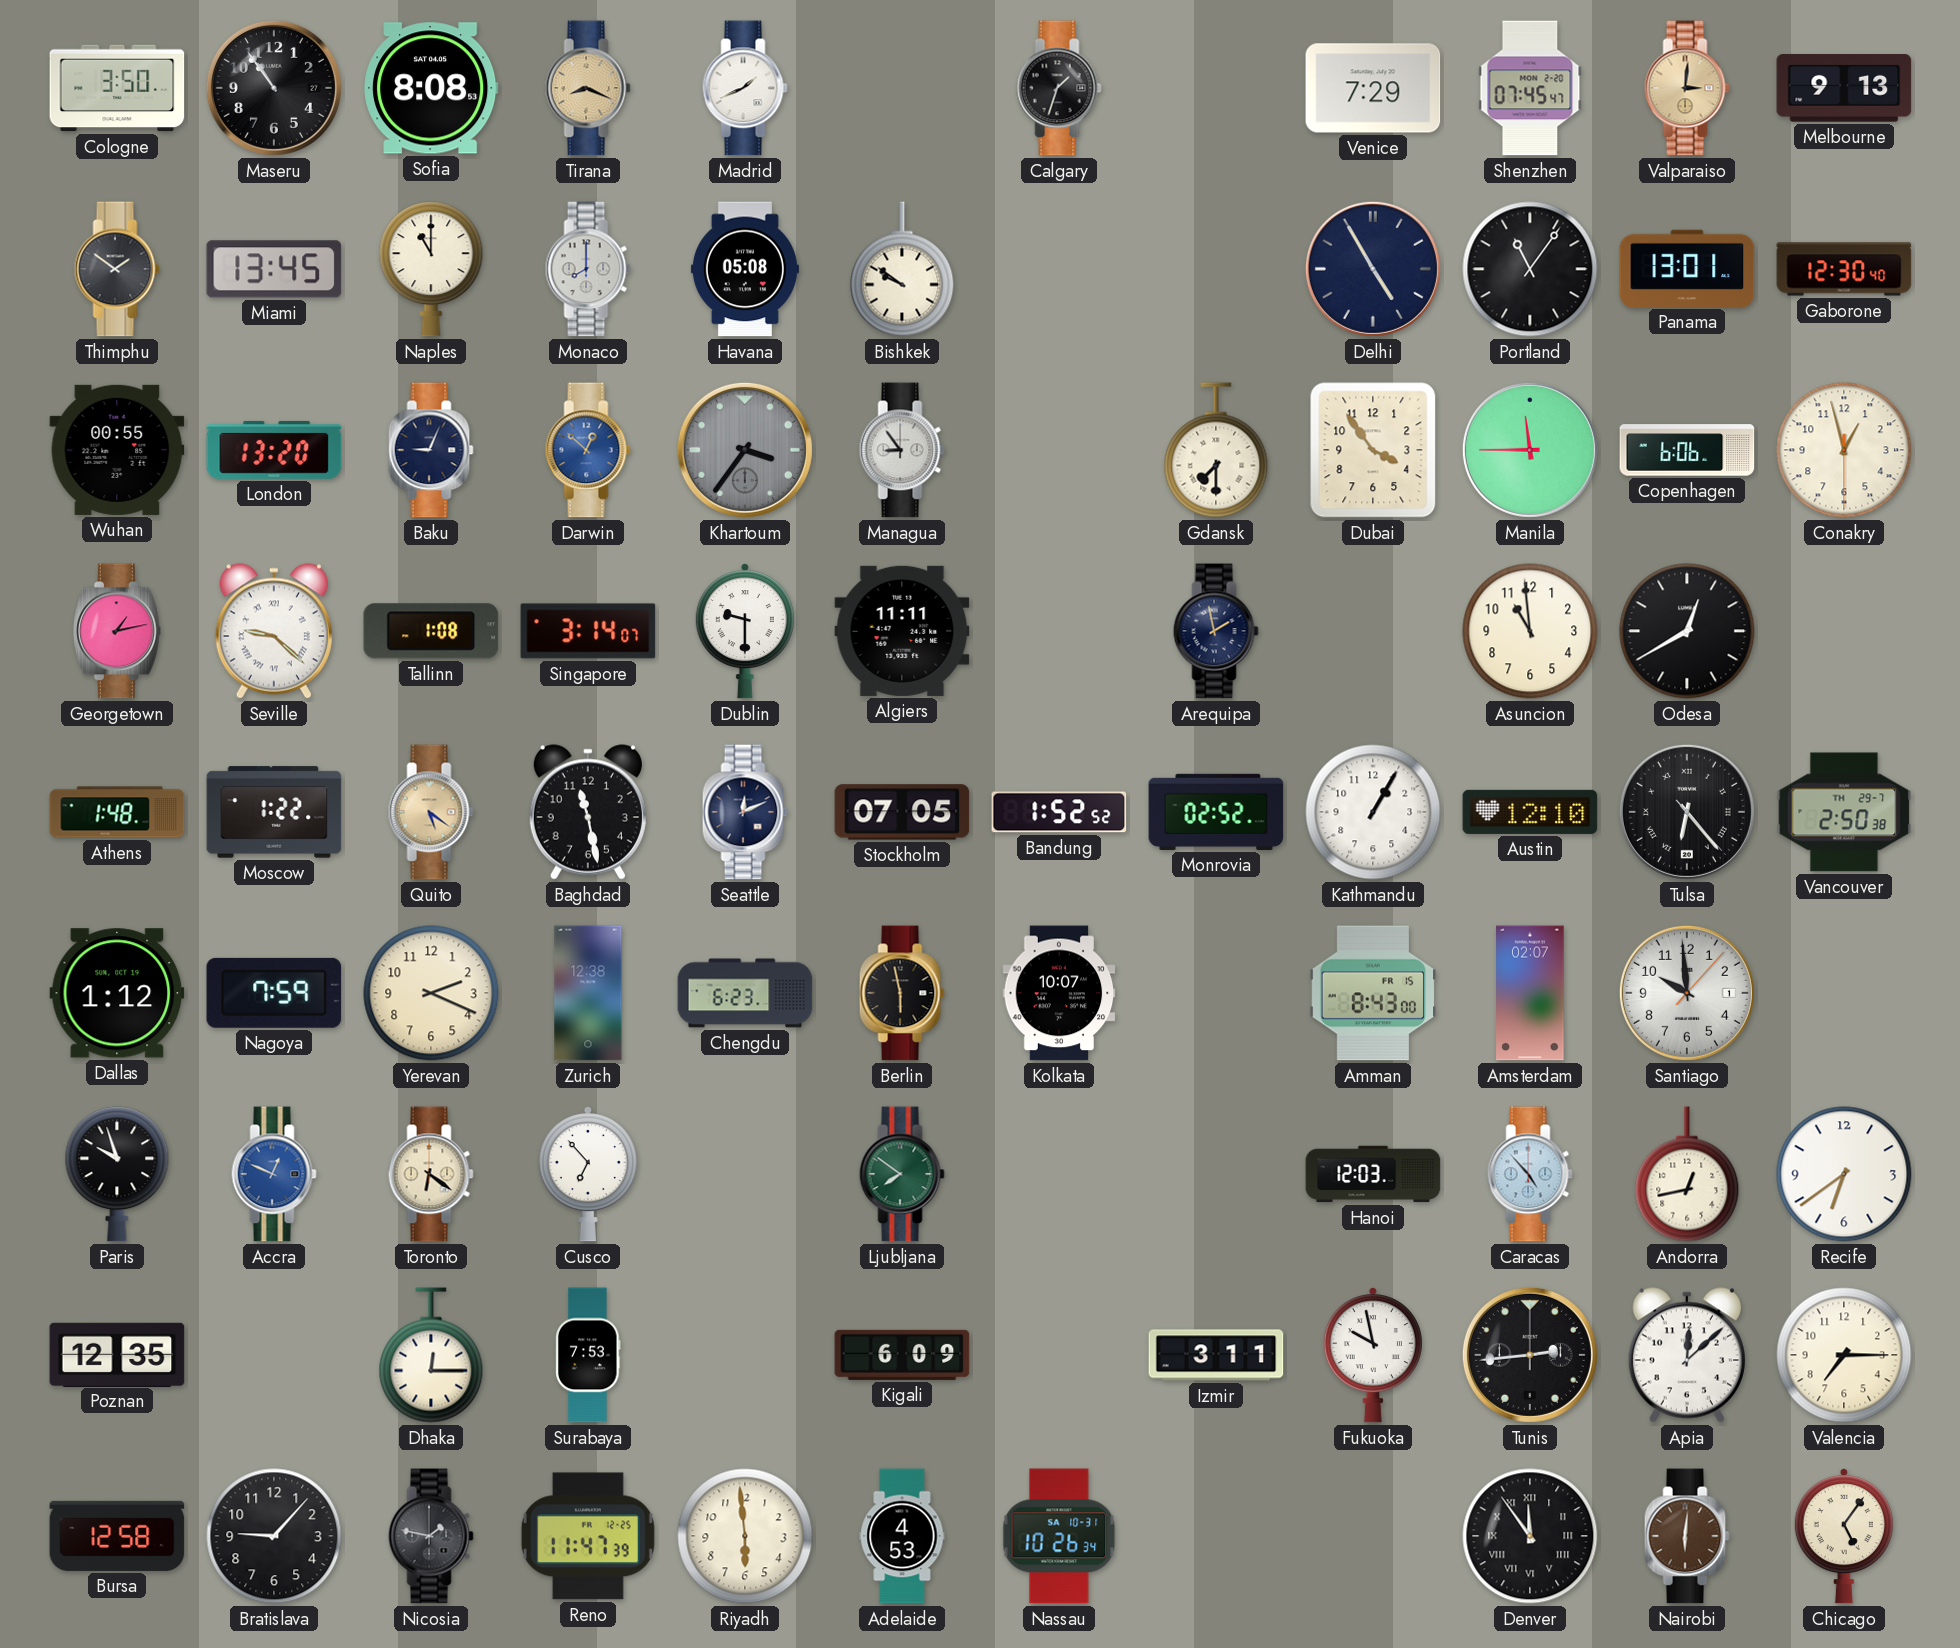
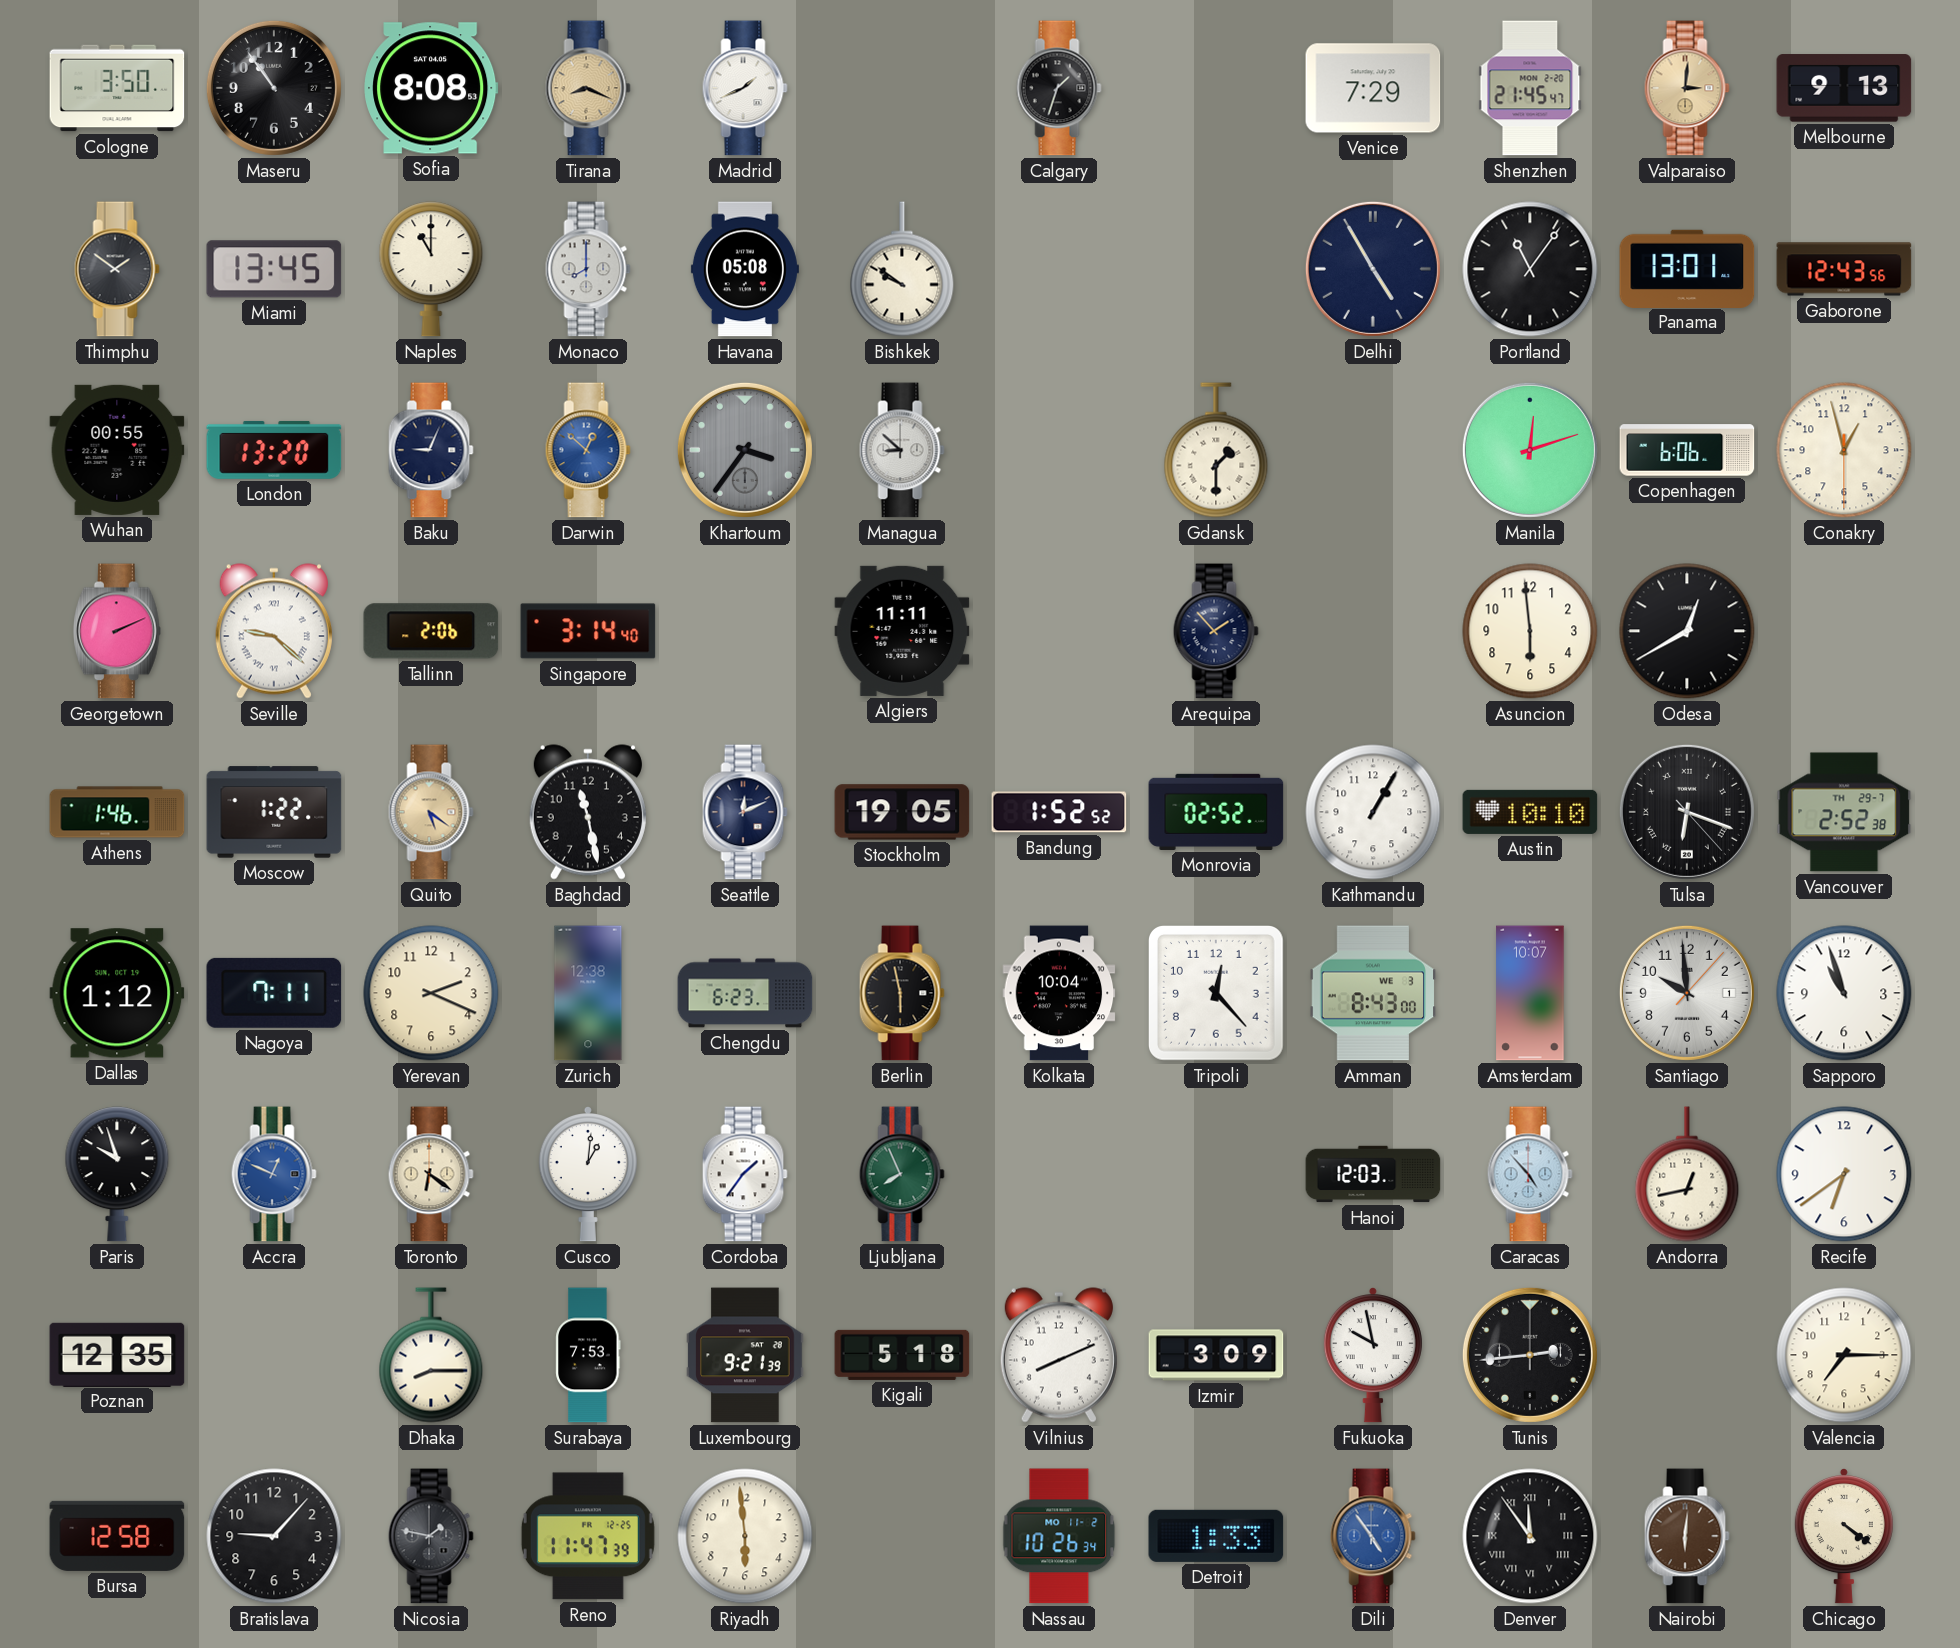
Shenzhen: 07:45 -> 21:45 (1530, 88)
Gaborone: 12:30 -> 12:43 (1844, 269)
Managua: 8:54 -> 8:52 (902, 450)
Gdansk: 7:30 -> 1:30 (1216, 450)
Dubai: 3:54 -> none (1373, 450)
Manila: 11:45 -> 12:12 (1530, 450)
Georgetown: 1:13 -> 2:11 (117, 631)
Tallinn: 1:08 -> 2:06 (431, 631)
Singapore: 3:14:07 -> 3:14:40 (588, 631)
Dublin: 9:30 -> none (745, 632)
Arequipa: 1:58 -> 1:53 (1216, 631)
Asuncion: 10:59 -> 5:59 (1530, 631)
Athens: 1:48 -> 1:46 (117, 812)
Stockholm: 07:05 -> 19:05 (902, 812)
Austin: 12:10 -> 10:10 (1530, 812)
Tulsa: 6:23 -> 6:18 (1687, 812)
Vancouver: 2:50 -> 2:52 (1844, 812)
Nagoya: 7:59 -> 7:11 (274, 993)
Kolkata: 10:07 -> 10:04 (1059, 993)
Tripoli: none -> 12:23 (1217, 994)
Amman date: FR 15 -> WE 3 (1373, 993)
Amsterdam: 02:07 -> 10:07 (1530, 993)
Sapporo: none -> 10:57 (1844, 993)
Cusco: 6:53 -> 1:01 (588, 1175)
Cordoba: none -> 1:36 (745, 1174)
Ljubljana: 7:51 -> 7:56 (902, 1174)
Dhaka: 12:15 -> 8:15 (431, 1355)
Luxembourg: none -> 9:21 (745, 1355)
Kigali: 6:09 -> 5:18 (902, 1355)
Vilnius: none -> 8:11 (1059, 1355)
Izmir: 3:11 -> 3:09 (1216, 1355)
Apia: 12:08 -> none (1687, 1355)
Adelaide: 4:53 -> none (902, 1536)
Nassau date: SA 10-31 -> MO 11-2 (1059, 1536)
Detroit: none -> 1:33 (1216, 1536)
Dili: none -> 4:54 (1373, 1536)
Chicago: 5:06 -> 4:21 (1844, 1537)
